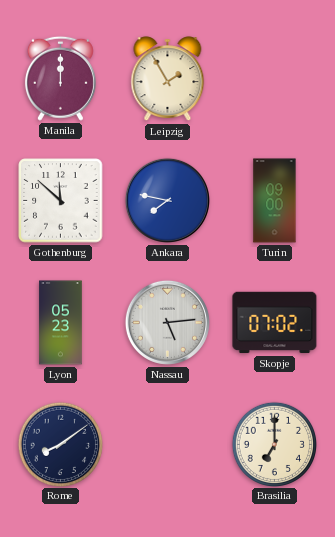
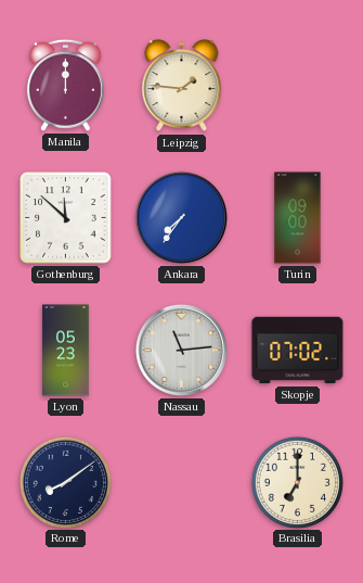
Leipzig: 1:55 -> 1:46 (182, 86)
Ankara: 7:47 -> 7:36 (181, 217)
Nassau: 5:14 -> 11:14 (181, 350)
